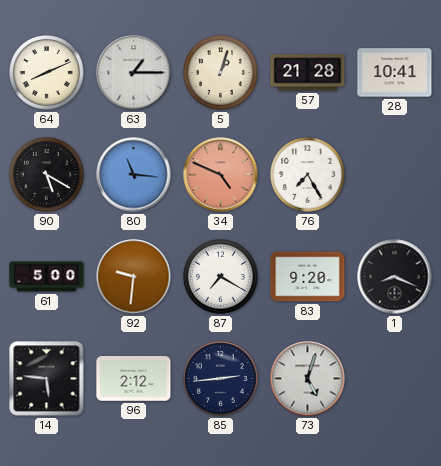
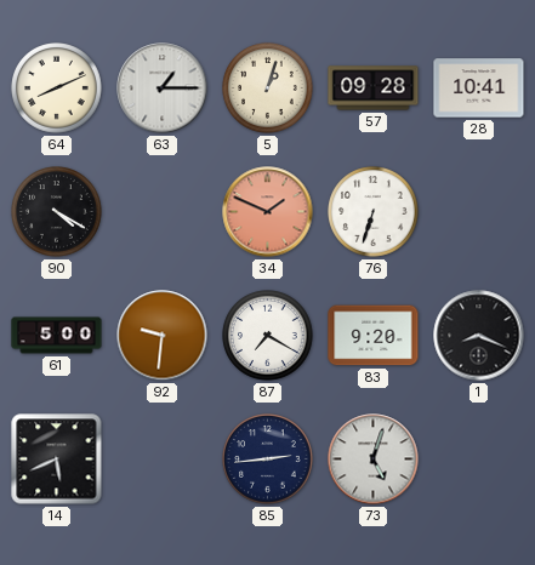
57: 21:28 -> 09:28 (374, 89)
90: 5:20 -> 4:20 (57, 212)
80: 11:16 -> none (134, 175)
34: 4:49 -> 1:49 (268, 212)
76: 7:25 -> 6:33 (374, 212)
14: 5:46 -> 5:41 (57, 460)
96: 2:12 -> none (134, 379)
